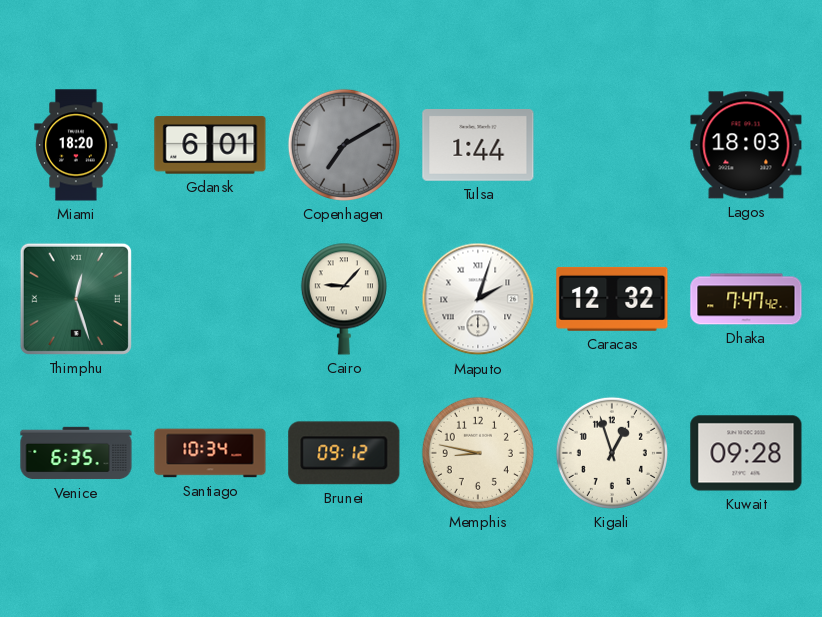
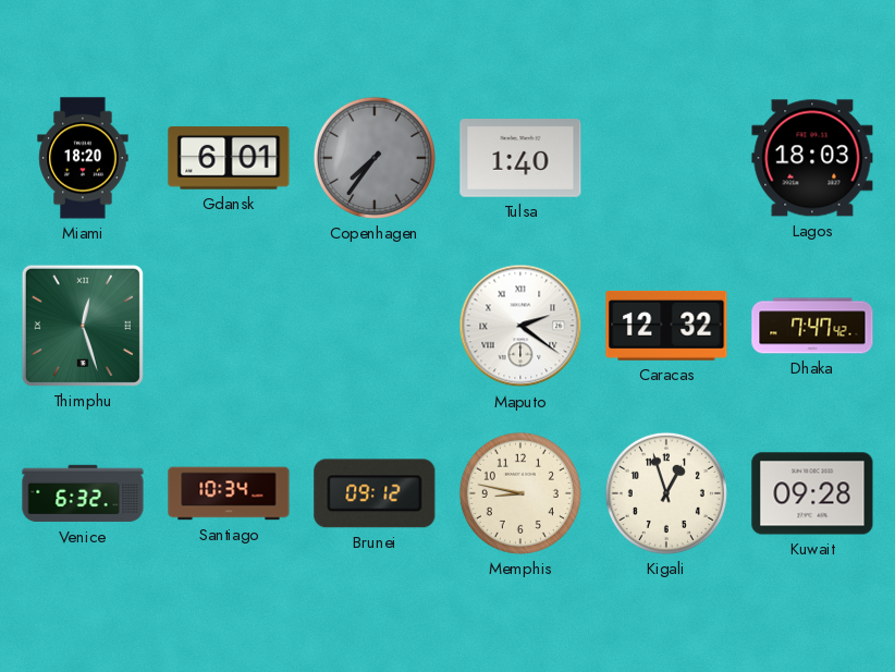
Copenhagen: 7:10 -> 7:36 (375, 158)
Tulsa: 1:44 -> 1:40 (520, 159)
Cairo: 9:07 -> none (344, 299)
Maputo: 2:03 -> 2:21 (520, 326)
Venice: 6:35 -> 6:32 (83, 493)
